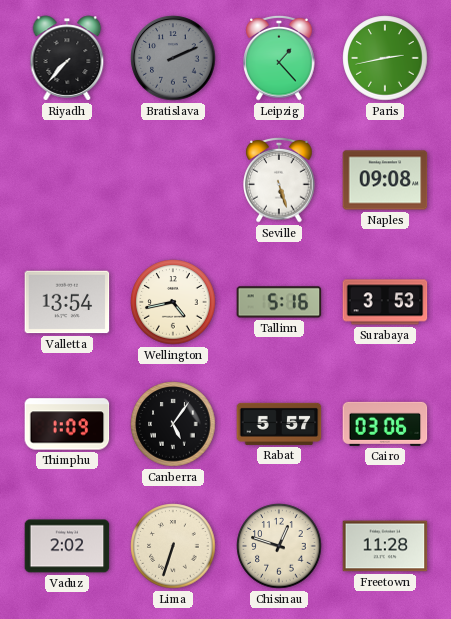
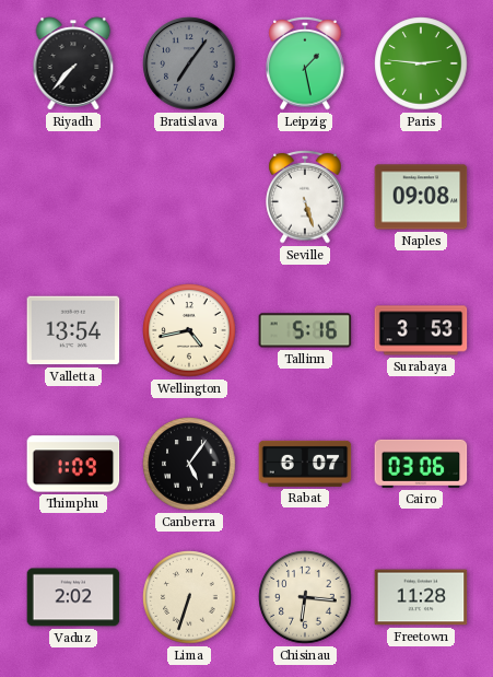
Bratislava: 2:11 -> 7:06 (189, 63)
Leipzig: 1:23 -> 1:28 (305, 63)
Paris: 2:43 -> 2:46 (421, 63)
Rabat: 5:57 -> 6:07 (305, 464)
Chisinau: 12:48 -> 6:16 (305, 597)
